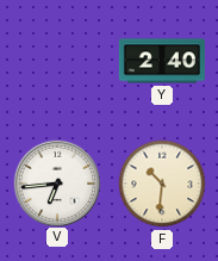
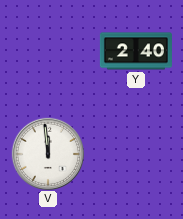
V: 6:44 -> 11:59 (47, 153)
F: 10:31 -> none (162, 184)
